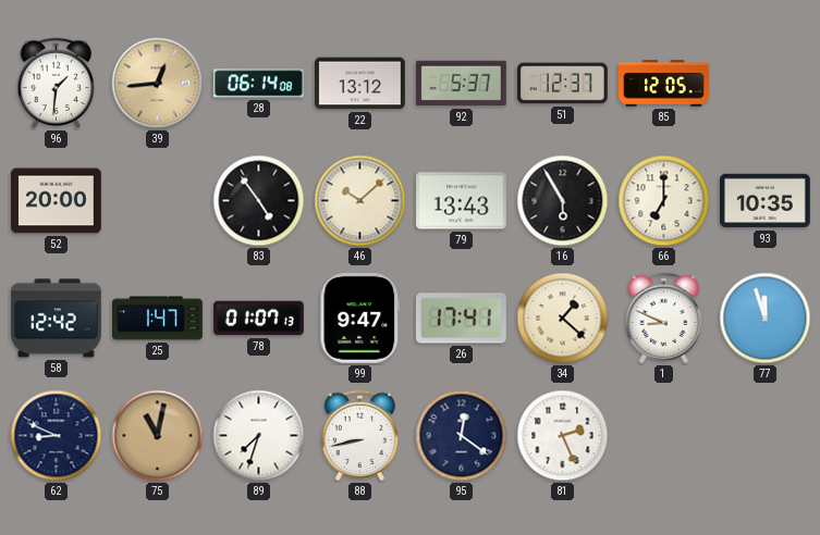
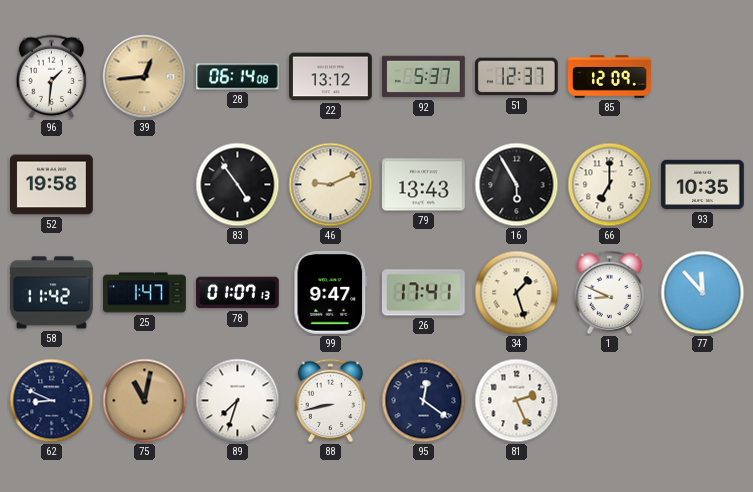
85: 12:05 -> 12:09 (610, 77)
52: 20:00 -> 19:58 (52, 185)
46: 10:08 -> 9:11 (331, 185)
58: 12:42 -> 11:42 (52, 293)
34: 1:22 -> 1:27 (517, 293)
77: 11:57 -> 11:53 (703, 293)
